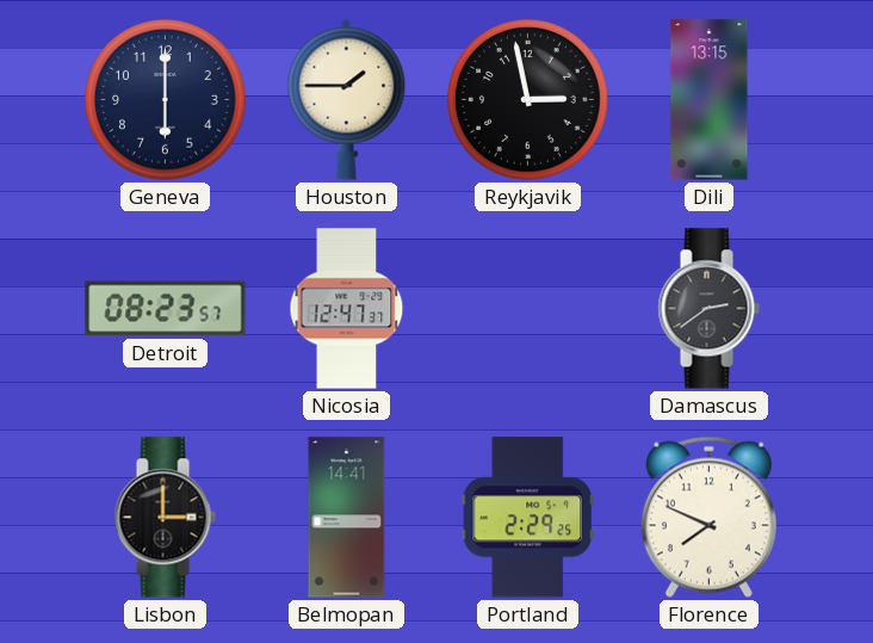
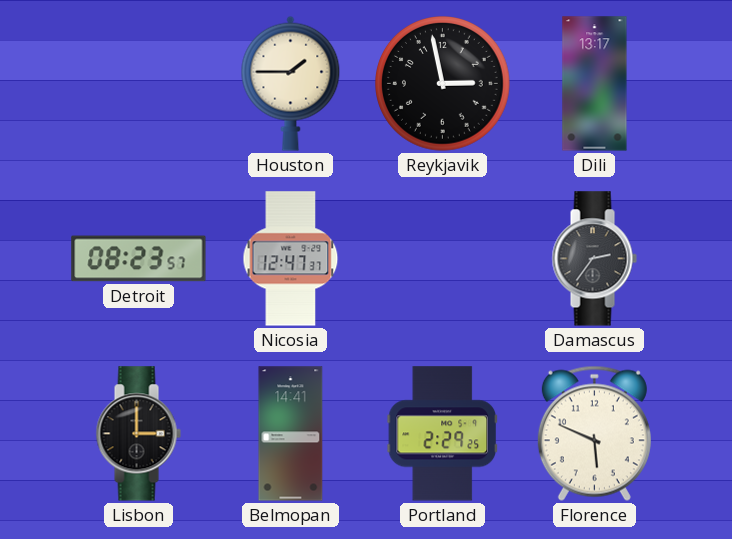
Geneva: 6:00 -> none (166, 100)
Dili: 13:15 -> 13:17 (595, 84)
Damascus: 2:39 -> 2:36 (594, 259)
Florence: 7:49 -> 5:49 (594, 433)
